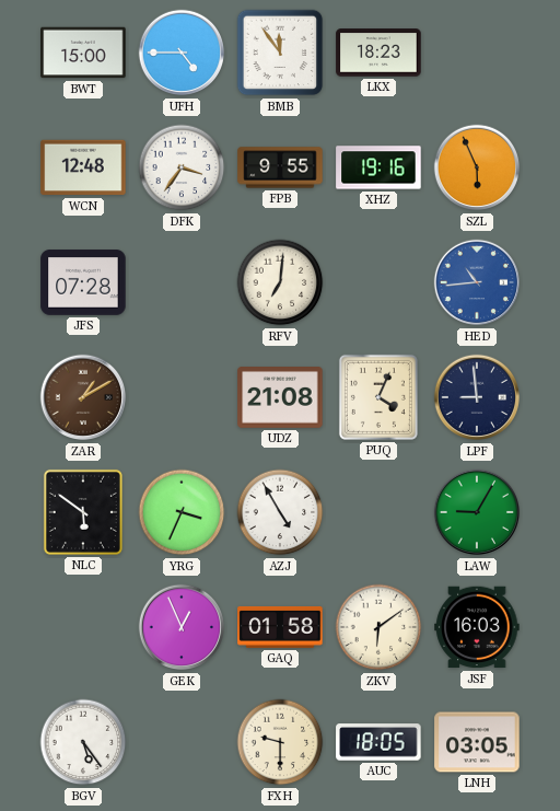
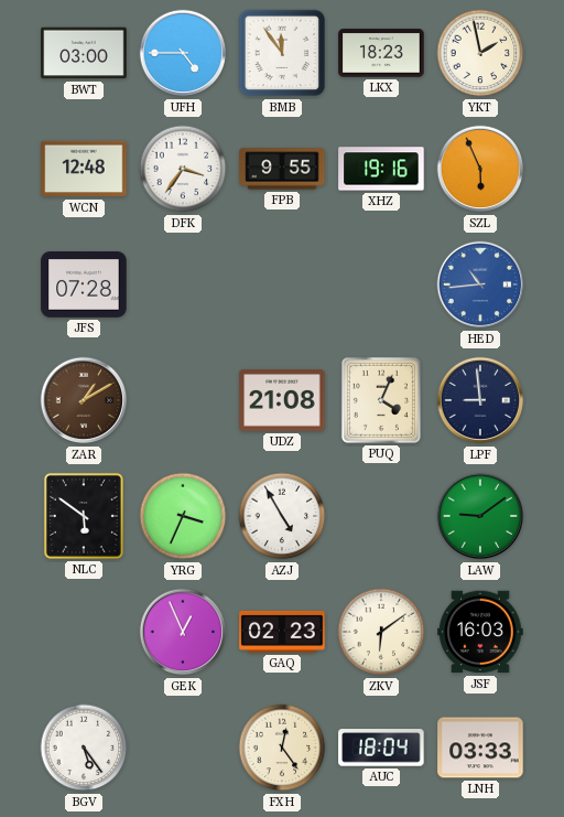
BWT: 15:00 -> 03:00 (84, 53)
YKT: none -> 1:58 (480, 53)
RFV: 7:01 -> none (280, 282)
LAW: 9:05 -> 9:09 (480, 516)
GAQ: 01:58 -> 02:23 (282, 632)
FXH: 9:30 -> 12:24 (282, 748)
AUC: 18:05 -> 18:04 (381, 748)
LNH: 03:05 -> 03:33 (480, 748)
